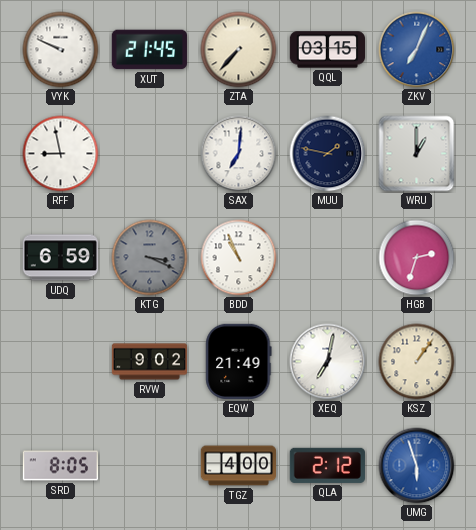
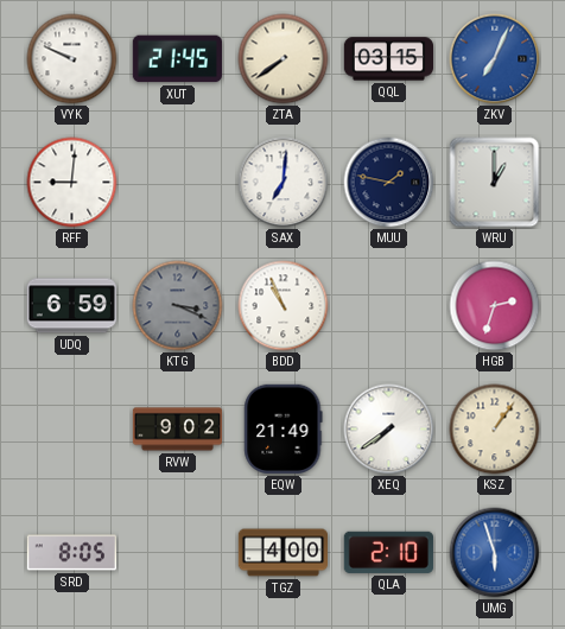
ZTA: 7:37 -> 7:39 (284, 59)
RFF: 8:58 -> 9:01 (72, 183)
XEQ: 7:02 -> 7:39 (389, 430)
QLA: 2:12 -> 2:10 (388, 552)
